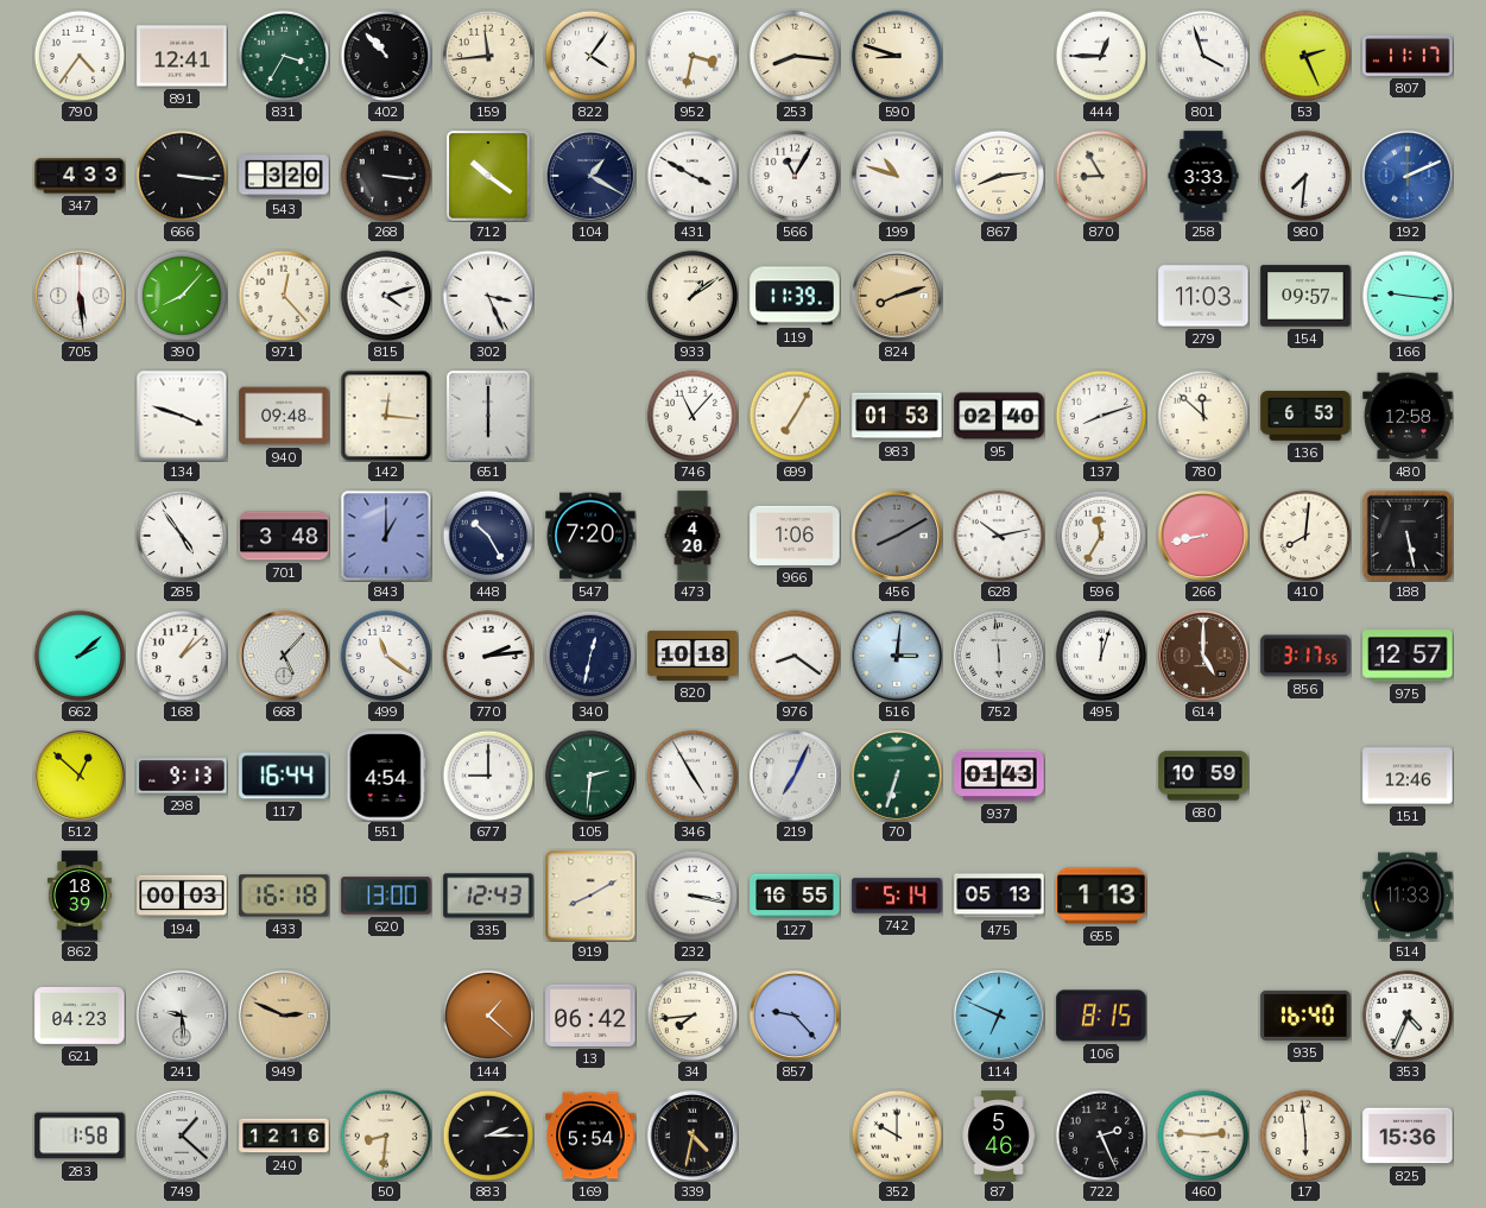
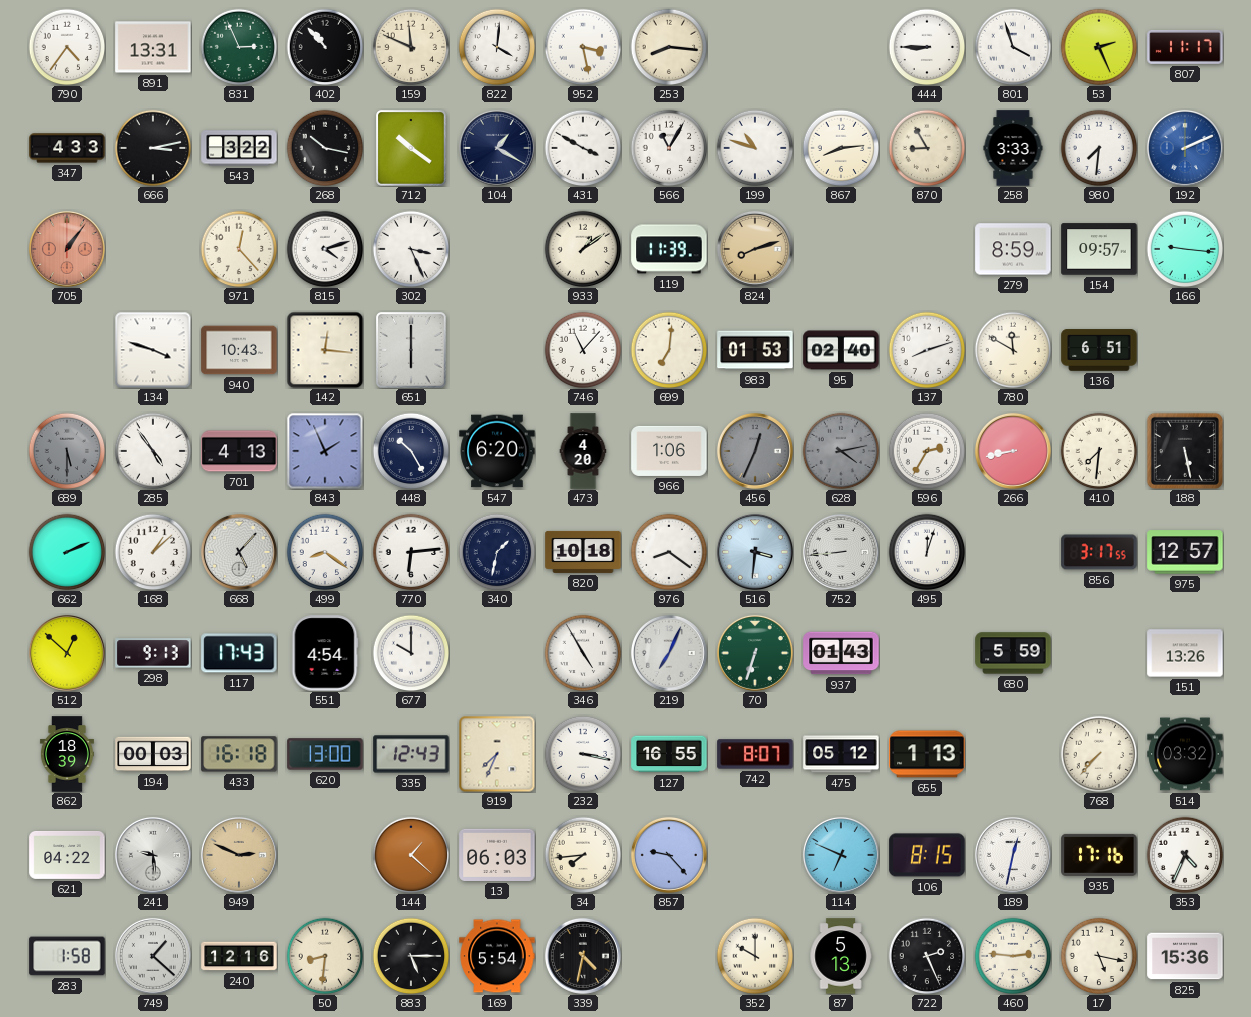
891: 12:41 -> 13:31 (153, 47)
831: 3:35 -> 2:56 (239, 47)
159: 11:44 -> 11:49 (411, 47)
822: 4:06 -> 4:01 (497, 47)
952: 3:32 -> 3:28 (583, 47)
590: 8:48 -> none (897, 56)
444: 12:45 -> 8:45 (927, 47)
666: 3:16 -> 3:13 (153, 148)
543: 3:20 -> 3:22 (239, 148)
268: 3:16 -> 10:17 (325, 148)
705: 5:29 -> 1:06 (67, 249)
705 dial: white -> salmon (67, 249)
390: 8:07 -> none (182, 296)
279: 11:03 -> 8:59 (1013, 249)
940: 09:48 -> 10:43 (239, 350)
699: 7:05 -> 7:01 (669, 350)
780: 11:52 -> 11:50 (1013, 350)
136: 6:53 -> 6:51 (1099, 350)
480: 12:58 -> none (1408, 416)
689: none -> 5:30 (67, 451)
701: 3:48 -> 4:13 (239, 451)
843: 1:00 -> 1:56 (325, 451)
547: 7:20 -> 6:20 (497, 451)
456: 8:10 -> 12:34 (755, 451)
628: 10:13 -> 4:13 (841, 451)
628 dial: white -> grey (841, 451)
596: 11:35 -> 2:35 (927, 451)
410: 8:01 -> 7:31 (1099, 451)
662: 2:08 -> 2:11 (67, 552)
499: 11:21 -> 8:21 (325, 552)
770: 2:14 -> 6:14 (411, 552)
340: 12:32 -> 1:32 (497, 552)
516: 3:01 -> 3:31 (755, 552)
752: 5:59 -> 8:44 (841, 552)
614: 5:00 -> none (1203, 656)
117: 16:44 -> 17:43 (239, 653)
677: 9:00 -> 10:00 (411, 653)
105: 2:31 -> none (590, 776)
680: 10:59 -> 5:59 (1013, 653)
151: 12:46 -> 13:26 (1185, 653)
919: 8:10 -> 7:34 (497, 754)
742: 5:14 -> 8:07 (755, 754)
475: 05:13 -> 05:12 (841, 754)
768: none -> 7:37 (1099, 754)
514: 11:33 -> 03:32 (1185, 754)
621: 04:23 -> 04:22 (67, 855)
13: 06:42 -> 06:03 (497, 855)
189: none -> 12:32 (1013, 855)
935: 16:40 -> 17:16 (1099, 855)
883: 2:15 -> 5:15 (411, 956)
87: 5:46 -> 5:13 (841, 956)
17: 5:59 -> 5:17 (1099, 956)
